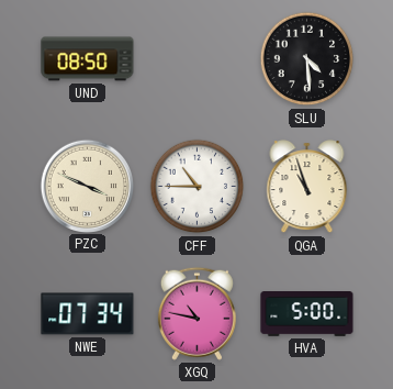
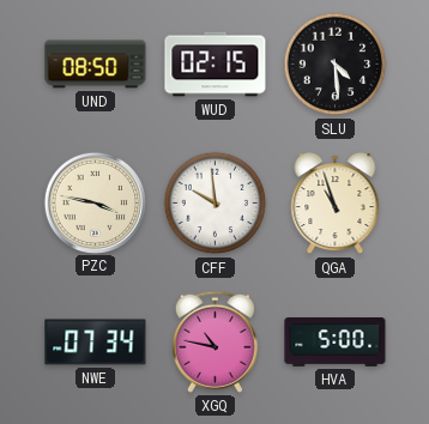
WUD: none -> 02:15 (216, 65)
PZC: 3:49 -> 3:47 (95, 202)
CFF: 10:45 -> 9:59 (216, 204)
